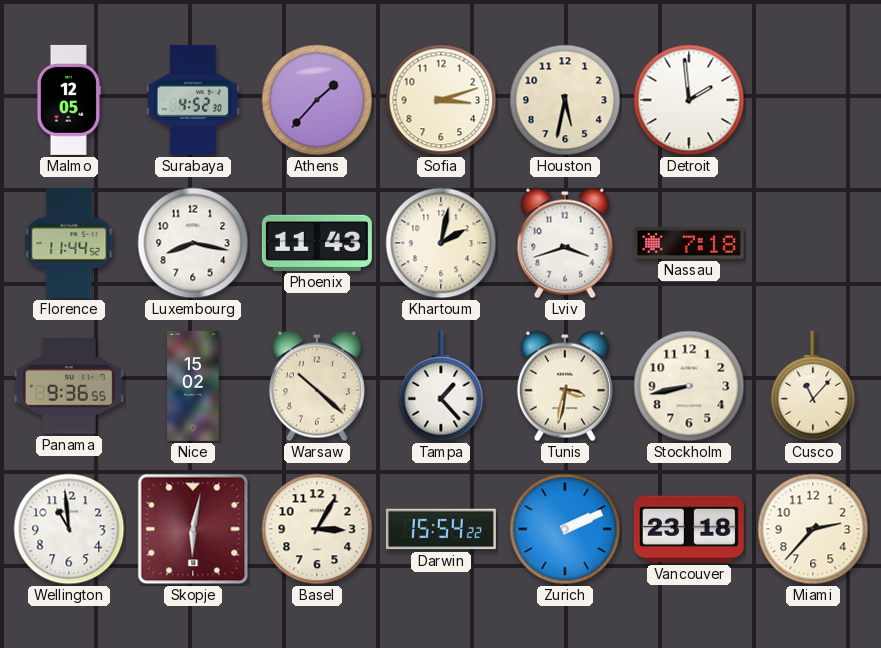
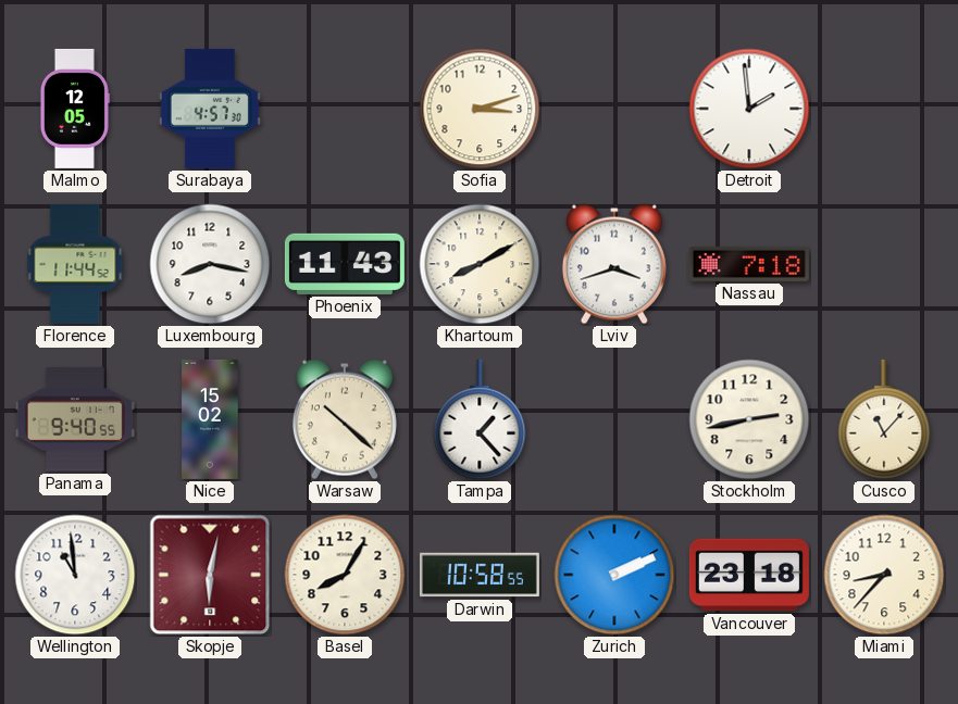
Surabaya: 4:52 -> 4:57 (210, 109)
Athens: 1:37 -> none (317, 100)
Houston: 5:32 -> none (565, 100)
Khartoum: 2:02 -> 8:10 (480, 264)
Panama: 9:36 -> 9:40 (75, 419)
Tunis: 3:32 -> none (565, 386)
Stockholm: 8:43 -> 2:43 (749, 419)
Basel: 3:05 -> 8:05 (345, 575)
Darwin: 15:54 -> 10:58 (480, 575)
Miami: 2:37 -> 8:37 (884, 575)
